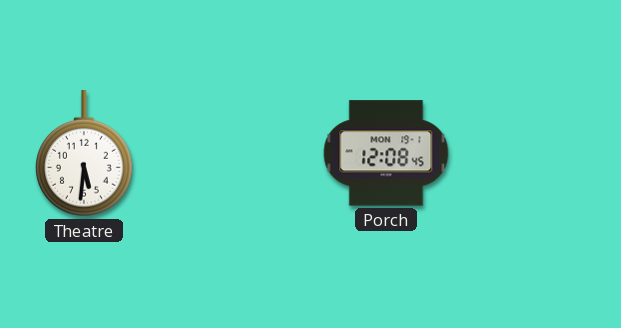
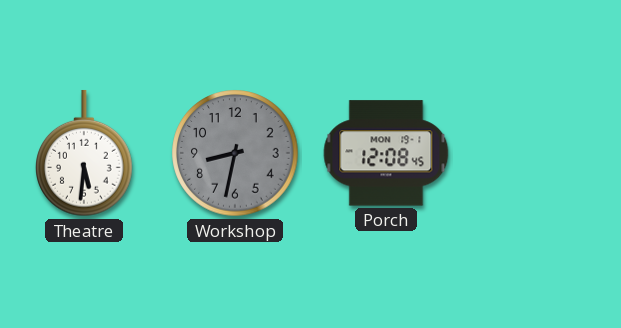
Workshop: none -> 8:32 (235, 153)
